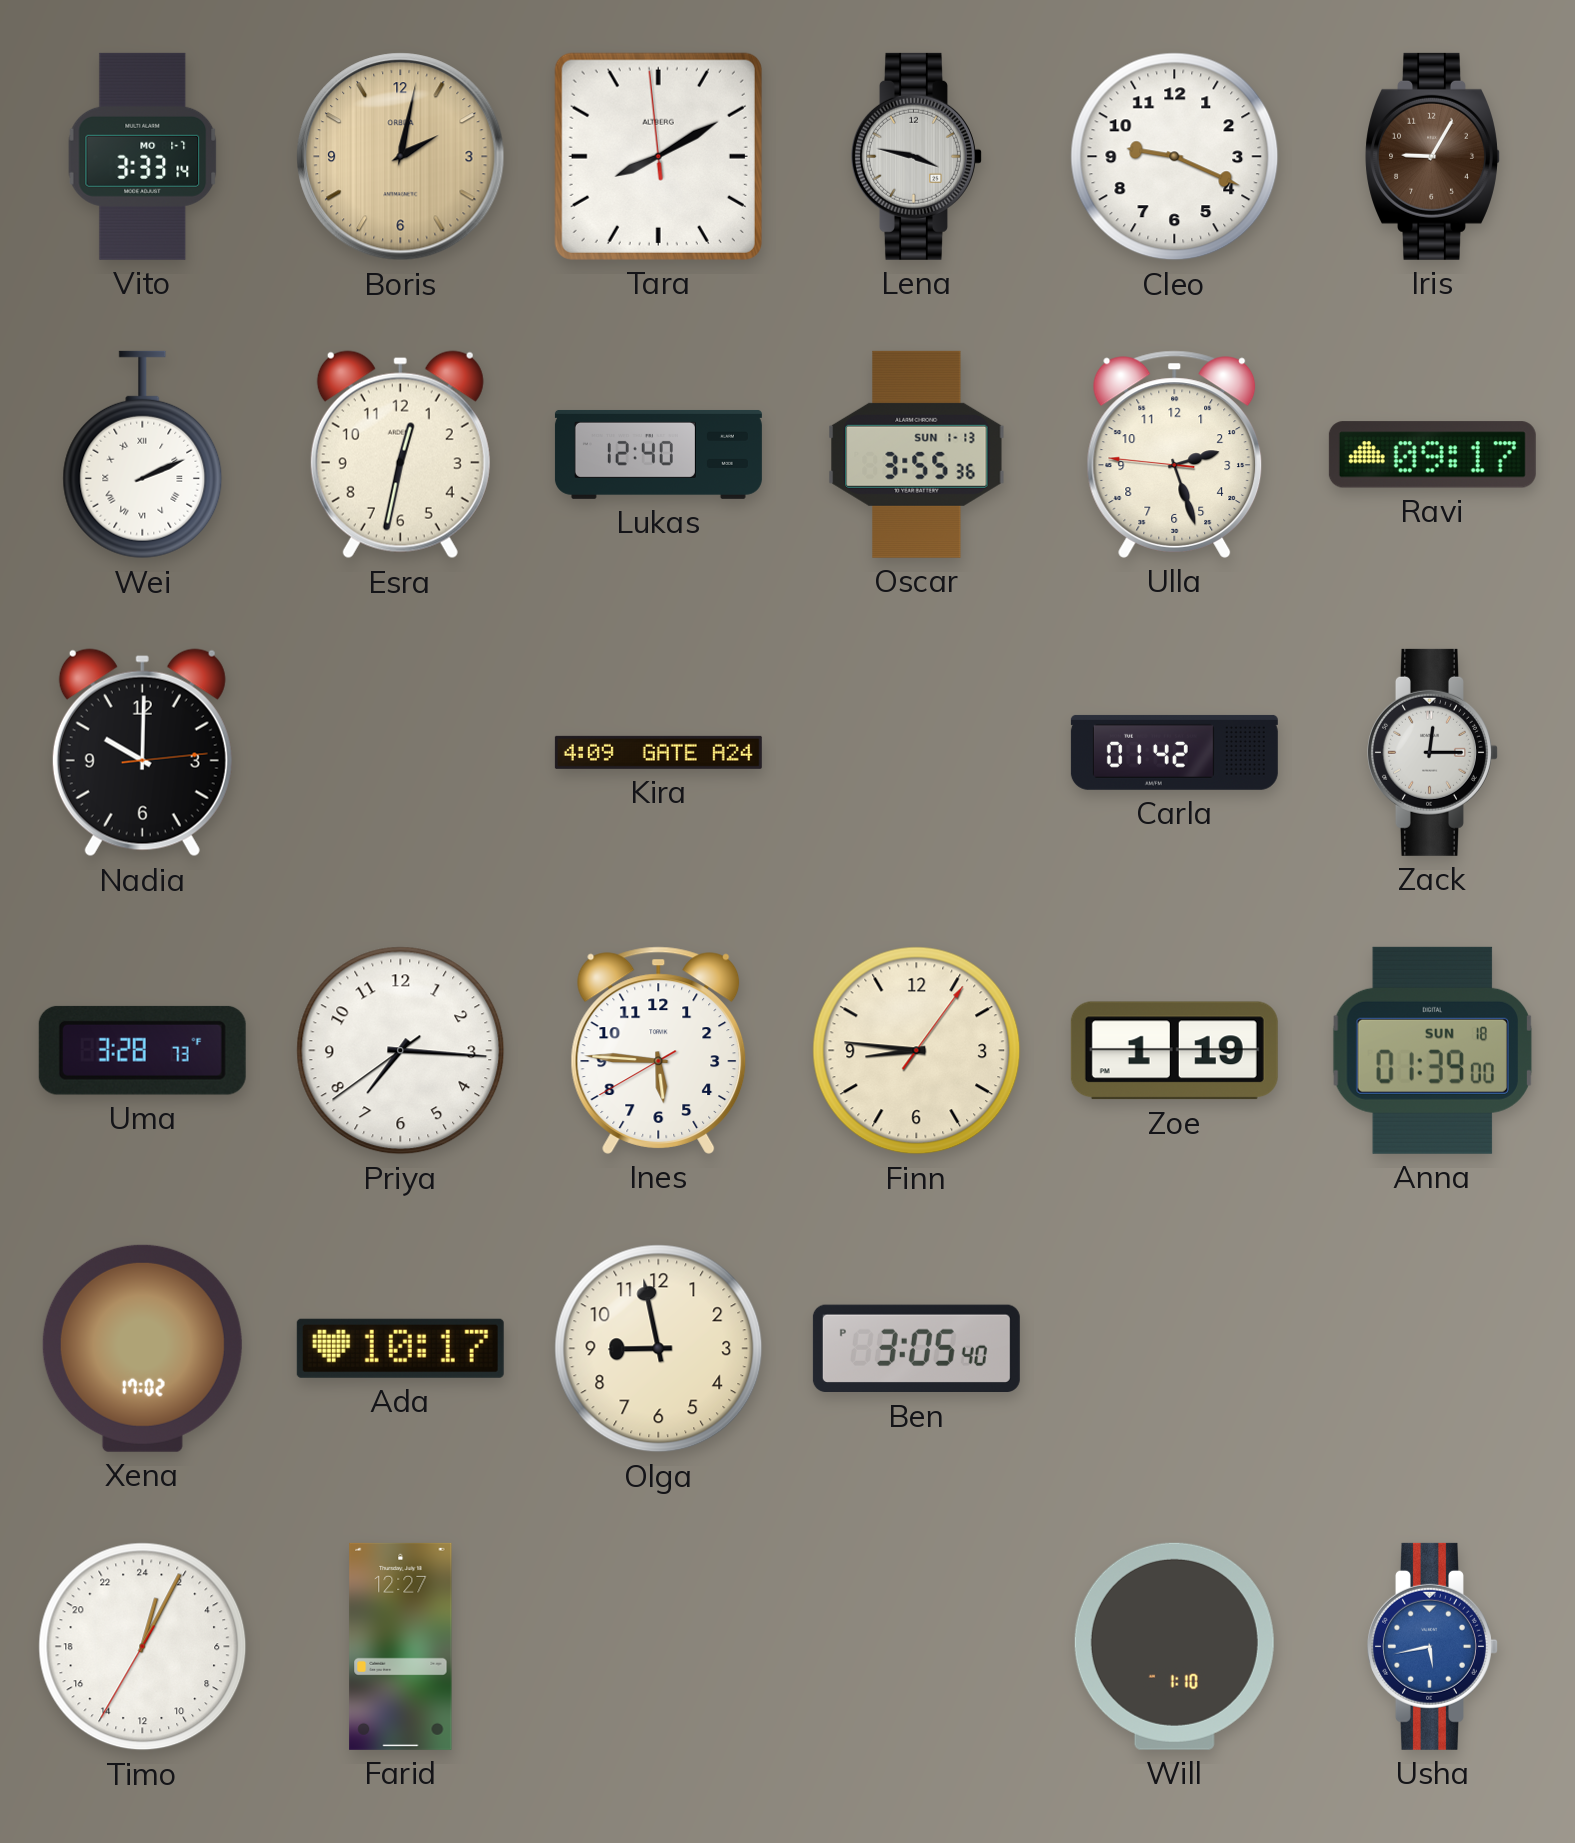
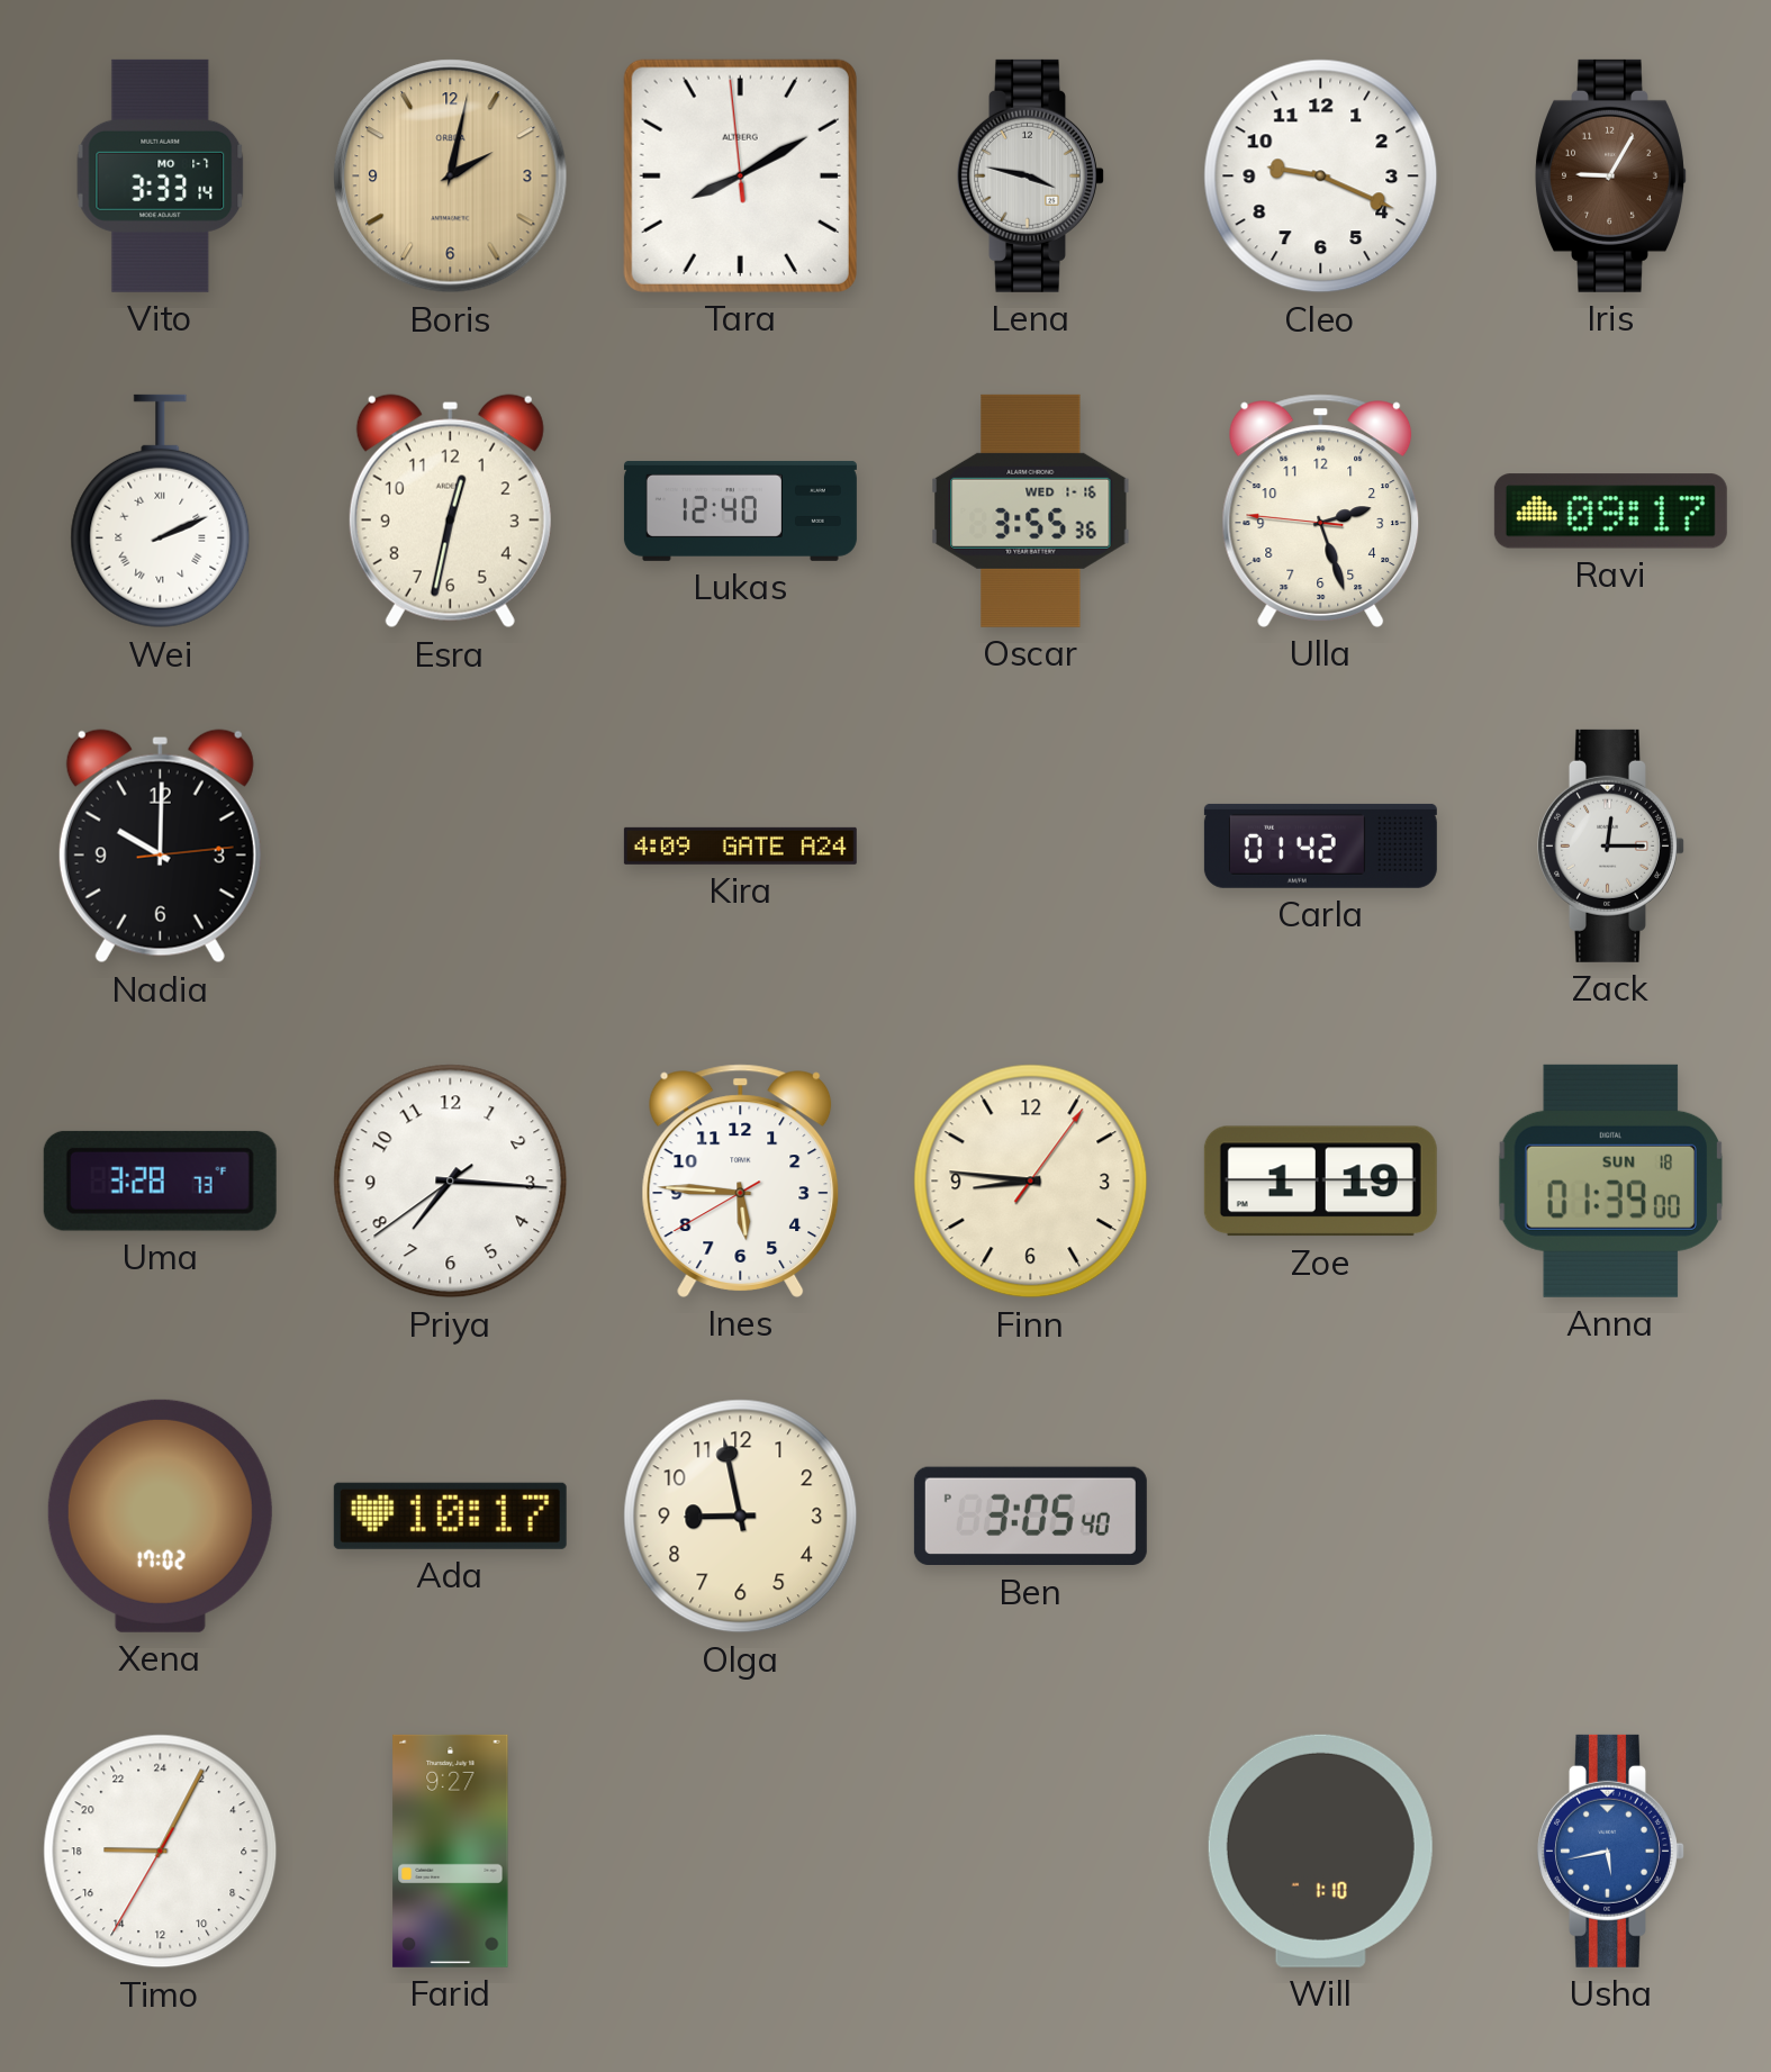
Oscar date: SUN 1-13 -> WED 1-16 (1031, 510)
Timo: 1:04 -> 18:04 (161, 1852)
Farid: 12:27 -> 9:27 (451, 1851)
